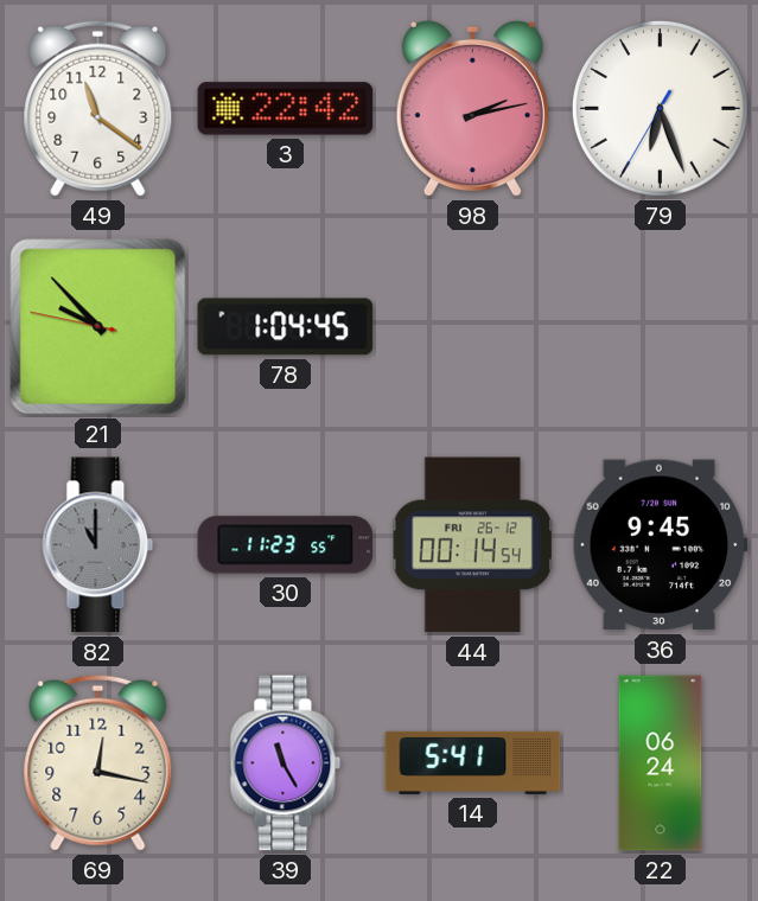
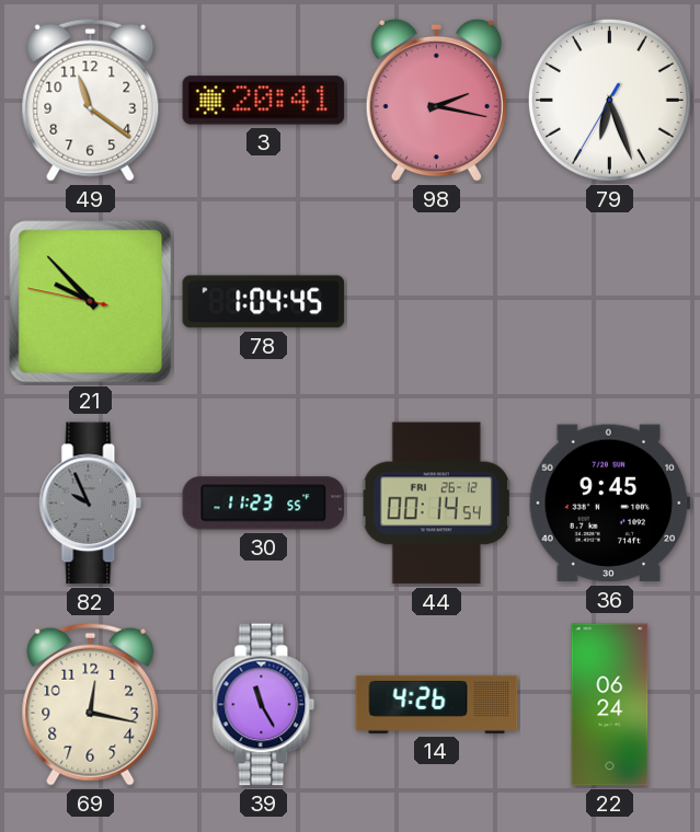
3: 22:42 -> 20:41 (264, 101)
98: 2:13 -> 2:17 (436, 101)
82: 11:00 -> 9:56 (91, 504)
14: 5:41 -> 4:26 (437, 704)
